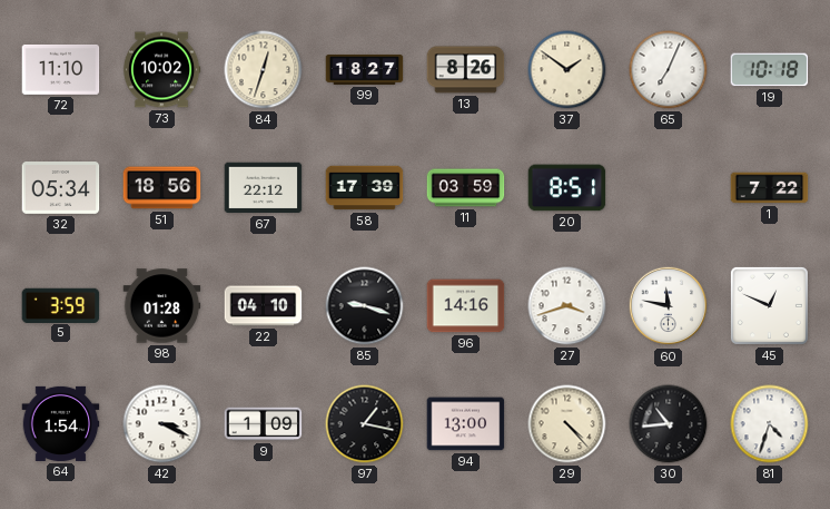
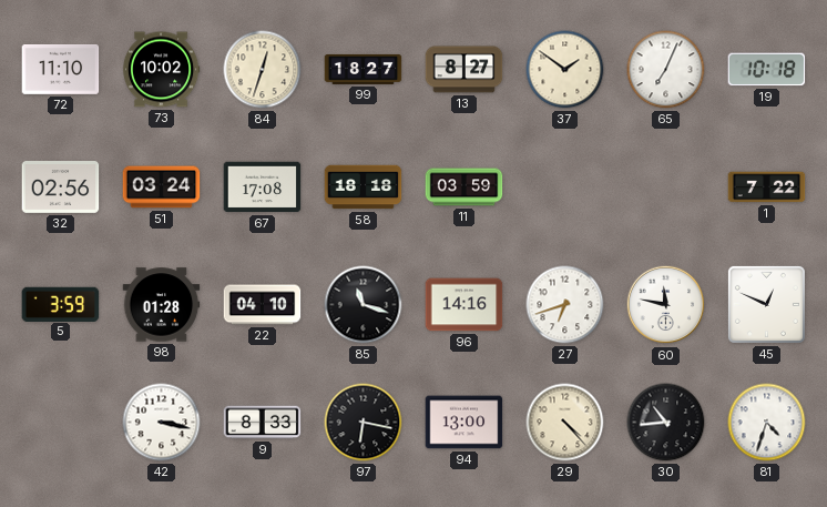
13: 8:26 -> 8:27 (464, 70)
32: 05:34 -> 02:56 (61, 187)
51: 18:56 -> 03:24 (162, 187)
67: 22:12 -> 17:08 (263, 187)
58: 17:39 -> 18:18 (364, 187)
20: 8:51 -> none (567, 188)
85: 9:18 -> 11:18 (364, 305)
27: 3:42 -> 6:42 (565, 305)
64: 1:54 -> none (61, 423)
42: 3:19 -> 3:17 (162, 423)
9: 1:09 -> 8:33 (263, 423)
97: 1:17 -> 6:17 (364, 423)
